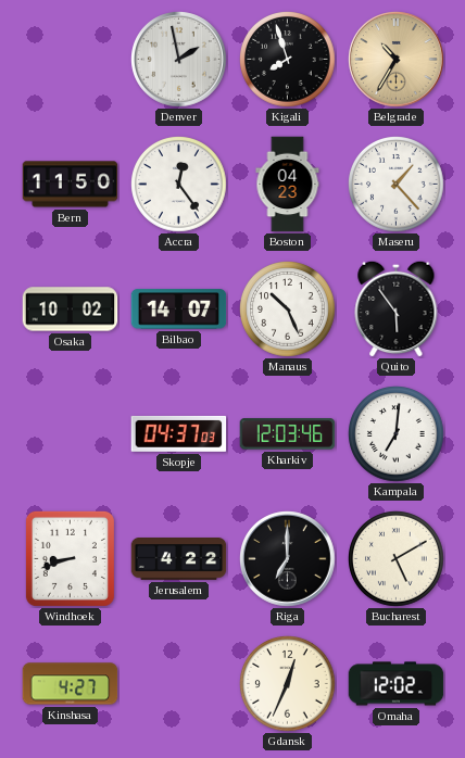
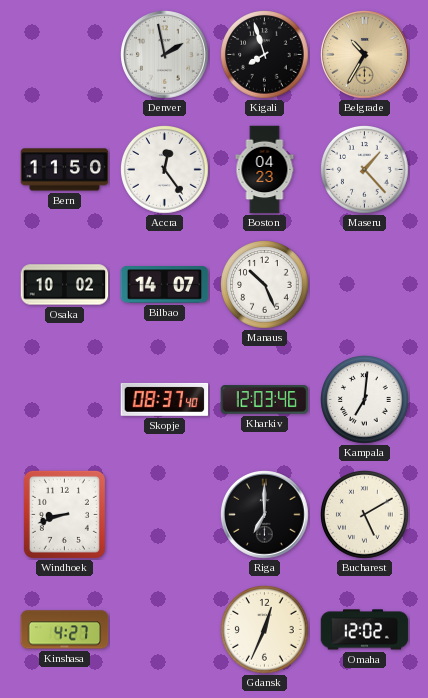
Quito: 5:54 -> none (397, 308)
Skopje: 04:37 -> 08:37 (165, 399)
Jerusalem: 4:22 -> none (179, 559)
